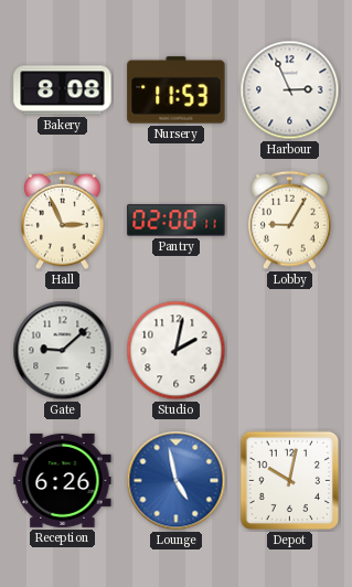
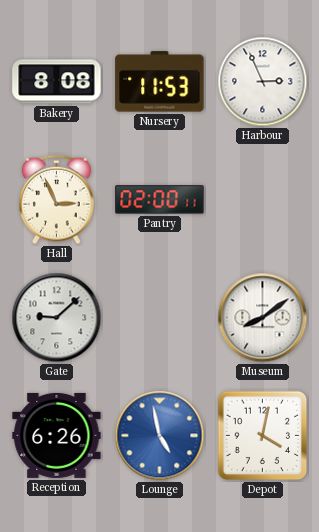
Lobby: 9:05 -> none (290, 221)
Studio: 2:02 -> none (177, 351)
Museum: none -> 8:09 (263, 318)
Depot: 10:02 -> 4:02 (263, 436)
